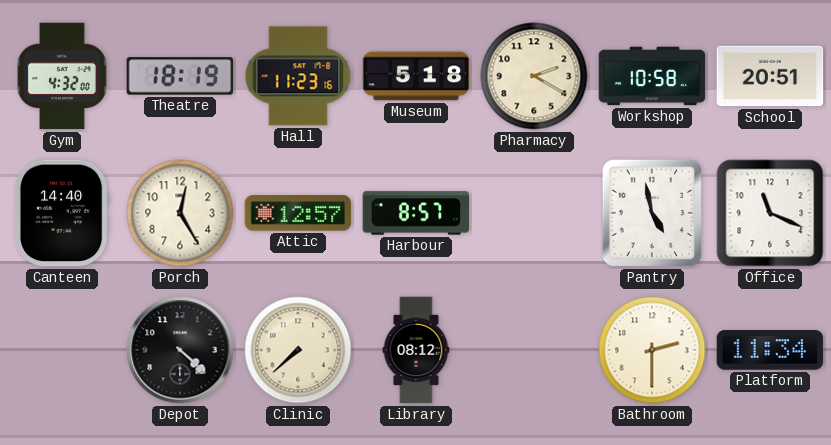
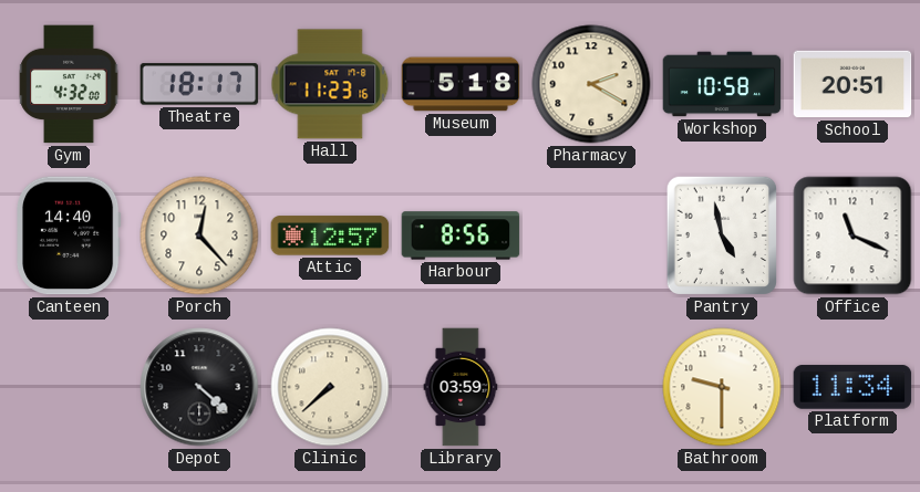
Theatre: 18:19 -> 18:17 (199, 84)
Porch: 12:25 -> 12:23 (199, 235)
Harbour: 8:57 -> 8:56 (461, 235)
Library: 08:12 -> 03:59 (461, 387)
Bathroom: 2:30 -> 9:30 (722, 387)
